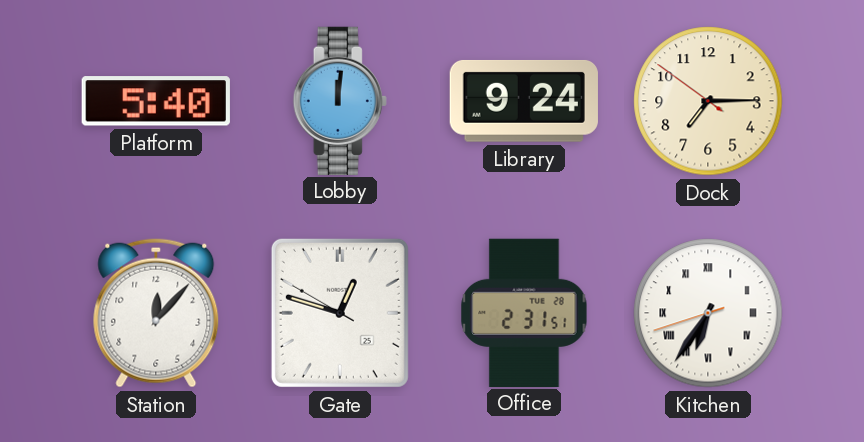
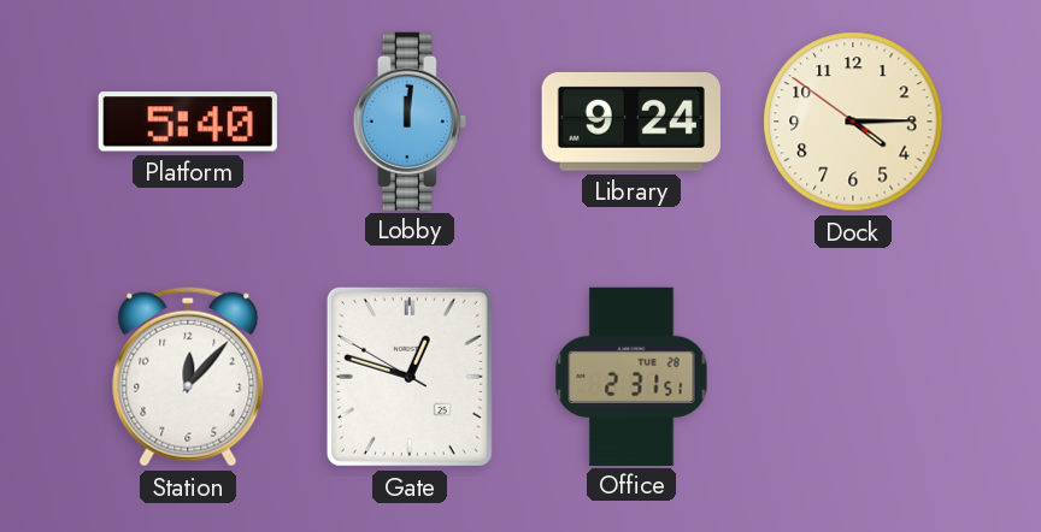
Dock: 7:14 -> 4:14 (853, 122)
Kitchen: 6:35 -> none (708, 313)
